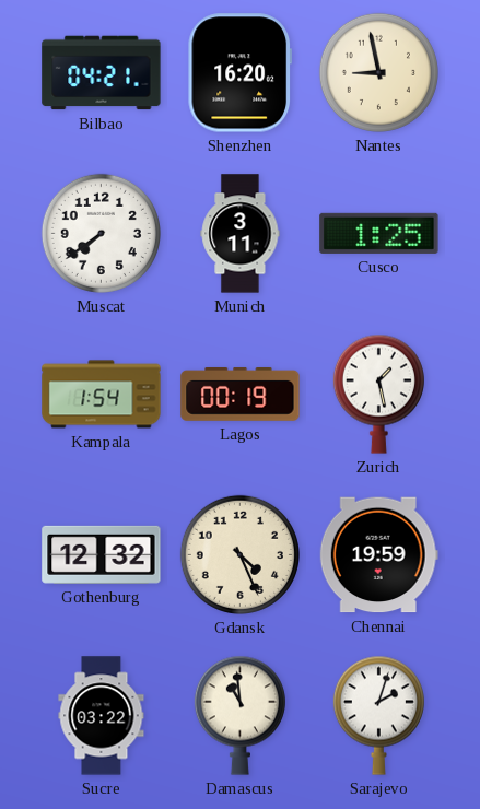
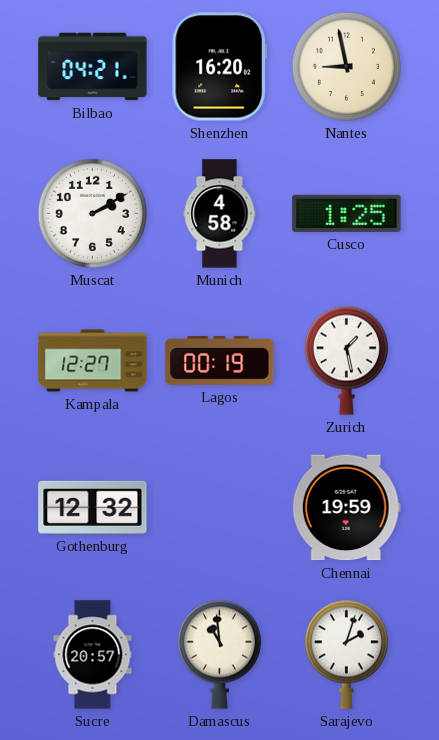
Muscat: 7:39 -> 2:10 (92, 213)
Munich: 3:11 -> 4:58 (220, 214)
Kampala: 1:54 -> 12:27 (93, 361)
Gdansk: 4:26 -> none (239, 554)
Sucre: 03:22 -> 20:57 (93, 655)
